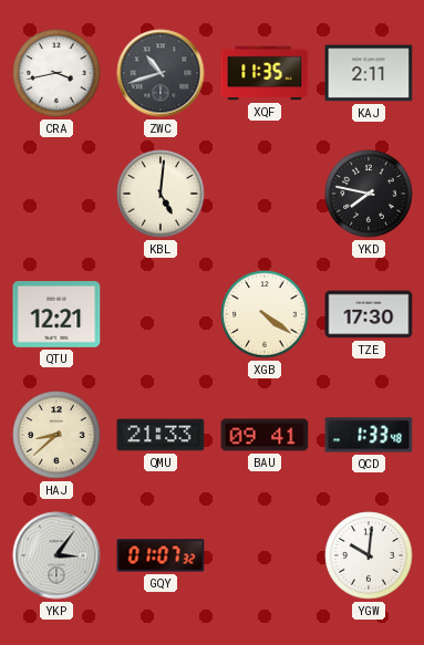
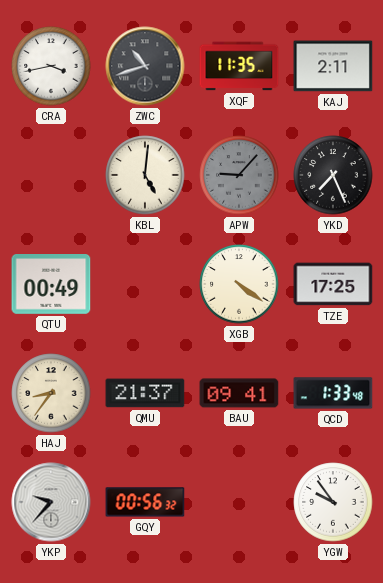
APW: none -> 9:07 (239, 175)
YKD: 7:47 -> 7:26 (333, 175)
QTU: 12:21 -> 00:49 (51, 285)
TZE: 17:30 -> 17:25 (333, 284)
HAJ: 8:38 -> 8:36 (51, 393)
QMU: 21:33 -> 21:37 (145, 393)
YKP: 3:06 -> 9:37 (51, 502)
GQY: 01:07 -> 00:56 (145, 502)
YGW: 10:01 -> 9:54 (333, 502)
